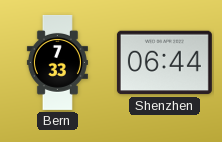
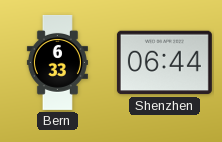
Bern: 7:33 -> 6:33 (57, 62)
